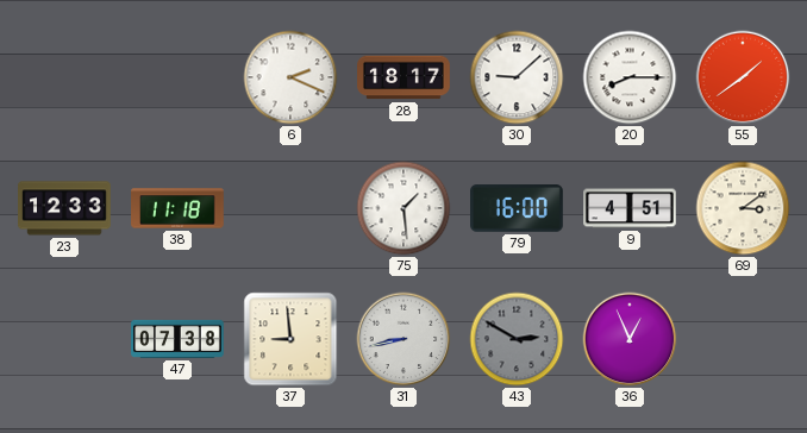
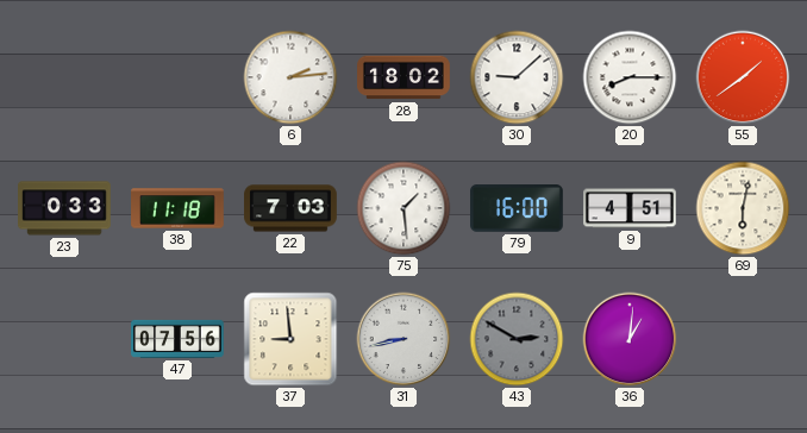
6: 2:19 -> 2:14 (290, 77)
28: 18:17 -> 18:02 (403, 77)
23: 12:33 -> 0:33 (64, 208)
22: none -> 7:03 (290, 208)
69: 3:09 -> 6:02 (743, 208)
47: 07:38 -> 07:56 (177, 339)
36: 12:56 -> 1:01 (630, 339)
